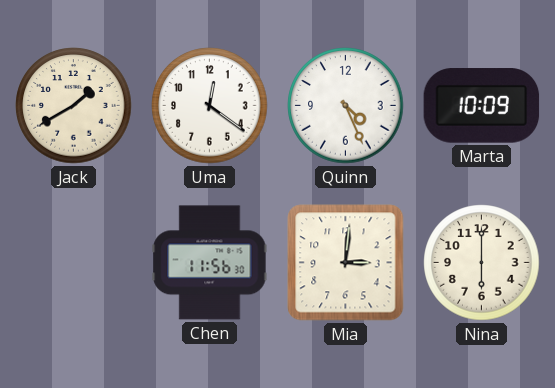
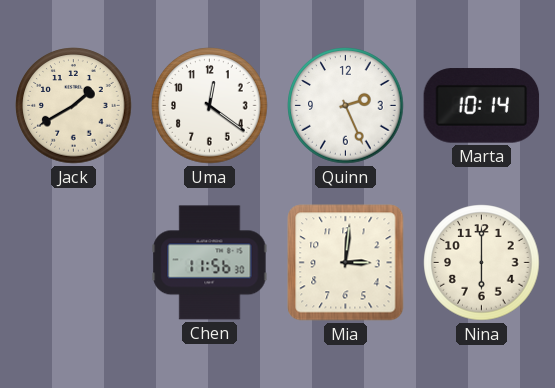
Quinn: 4:26 -> 2:26 (346, 106)
Marta: 10:09 -> 10:14 (482, 106)
